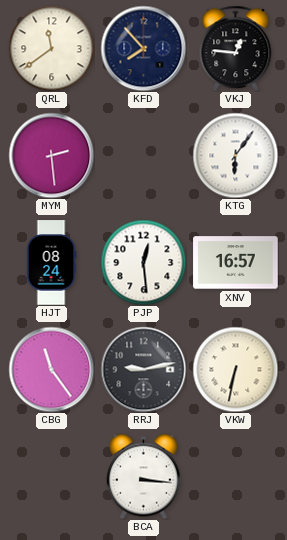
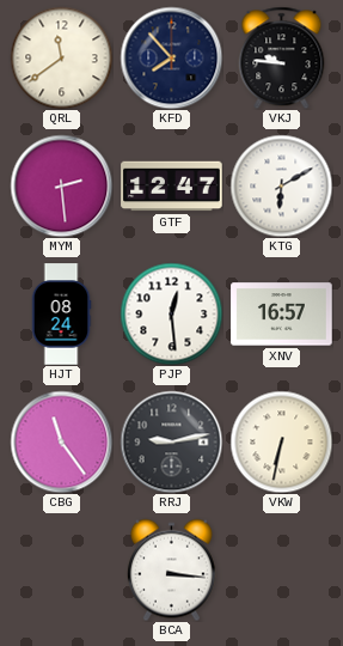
VKJ: 12:46 -> 9:46 (282, 57)
GTF: none -> 12:47 (172, 187)
KTG: 6:06 -> 6:10 (281, 185)
